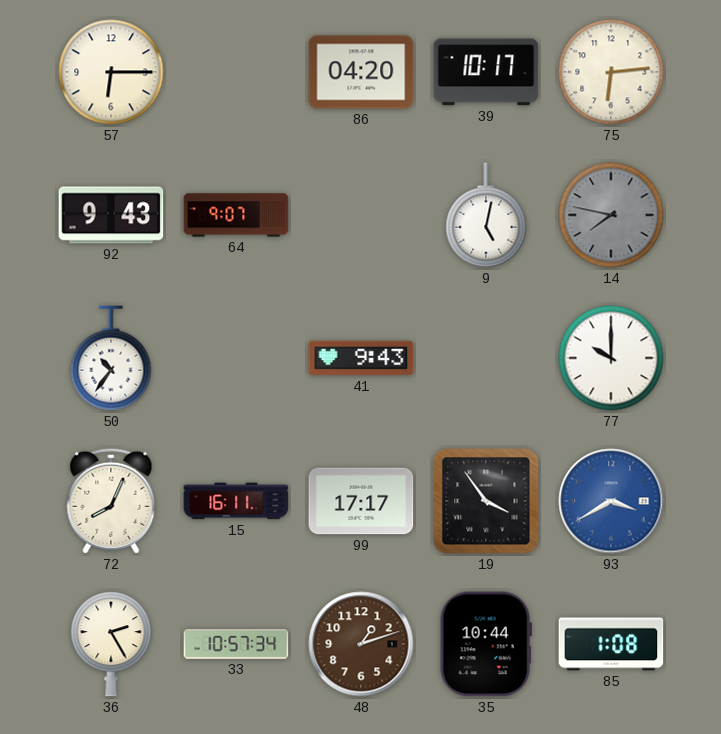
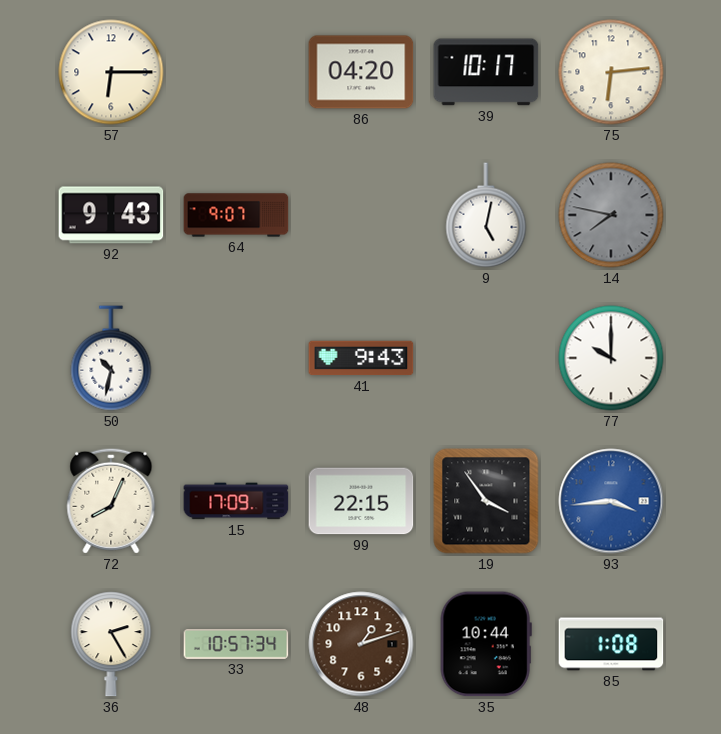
50: 10:36 -> 10:32 (111, 358)
15: 16:11 -> 17:09 (236, 501)
99: 17:17 -> 22:15 (361, 501)
93: 3:40 -> 3:44 (611, 501)
